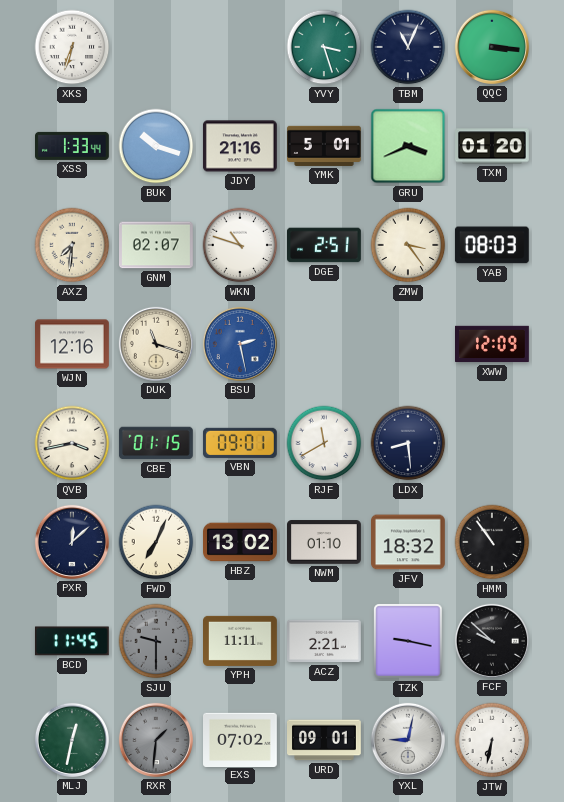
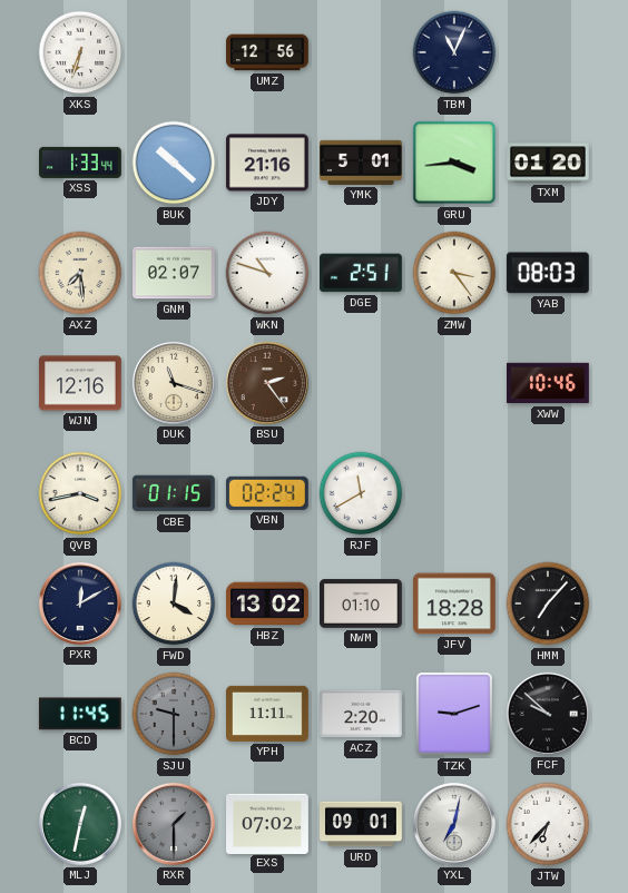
UMZ: none -> 12:56 (268, 52)
YVY: 3:27 -> none (324, 47)
QQC: 3:16 -> none (492, 47)
BUK: 10:18 -> 10:22 (174, 163)
GRU: 3:41 -> 3:44 (454, 163)
AXZ: 7:31 -> 7:29 (80, 273)
BSU: 2:28 -> 2:24 (267, 383)
BSU dial: blue -> brown (267, 383)
XWW: 12:09 -> 10:46 (549, 383)
VBN: 09:01 -> 02:24 (267, 493)
LDX: 8:29 -> none (408, 443)
PXR: 12:08 -> 12:10 (80, 603)
FWD: 7:04 -> 4:01 (174, 603)
JFV: 18:32 -> 18:28 (455, 603)
HMM: 10:54 -> 7:07 (548, 603)
ACZ: 2:21 -> 2:20 (362, 714)
TZK: 9:17 -> 9:12 (454, 714)
RXR: 1:31 -> 1:30 (174, 824)
YXL: 9:02 -> 7:02 (454, 824)
JTW: 6:32 -> 6:37 (548, 824)
